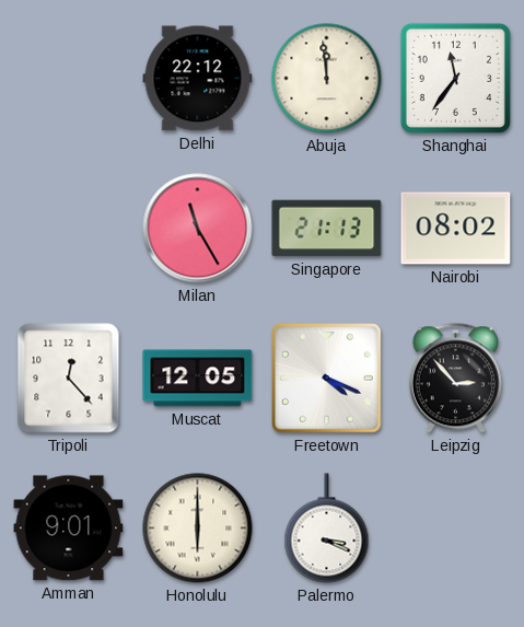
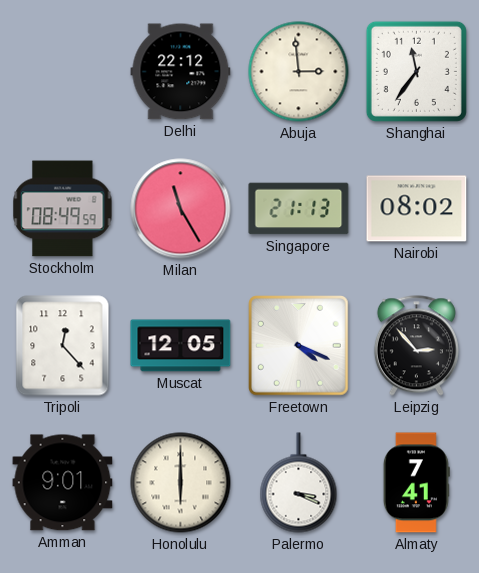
Abuja: 11:59 -> 2:59 (299, 72)
Stockholm: none -> 08:49 (63, 209)
Almaty: none -> 7:41 (416, 483)
